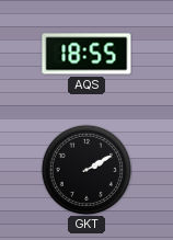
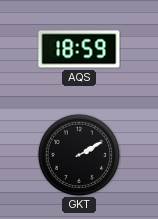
AQS: 18:55 -> 18:59 (79, 49)
